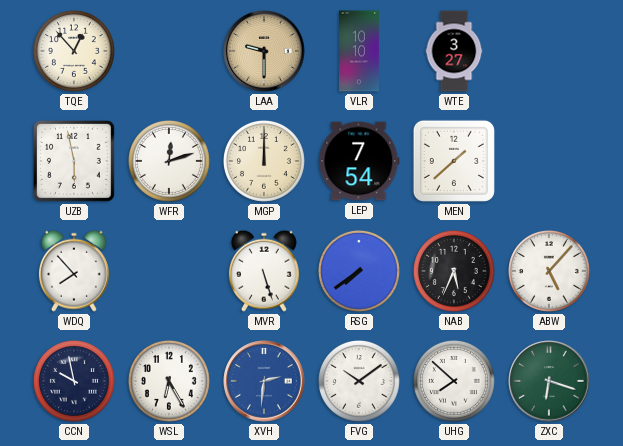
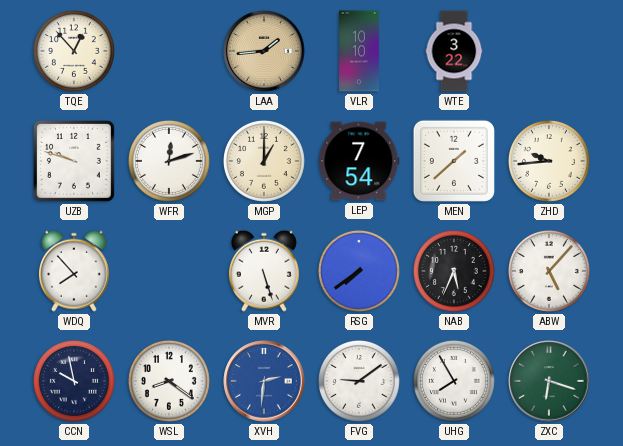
LAA: 9:30 -> 1:44 (264, 51)
WTE: 3:27 -> 3:22 (454, 51)
UZB: 5:58 -> 9:48 (74, 161)
MGP: 12:00 -> 1:00 (264, 161)
ZHD: none -> 9:44 (549, 161)
WSL: 6:25 -> 8:21 (169, 381)
FVG: 10:09 -> 9:09 (359, 381)
UHG: 7:52 -> 7:55 (454, 381)
